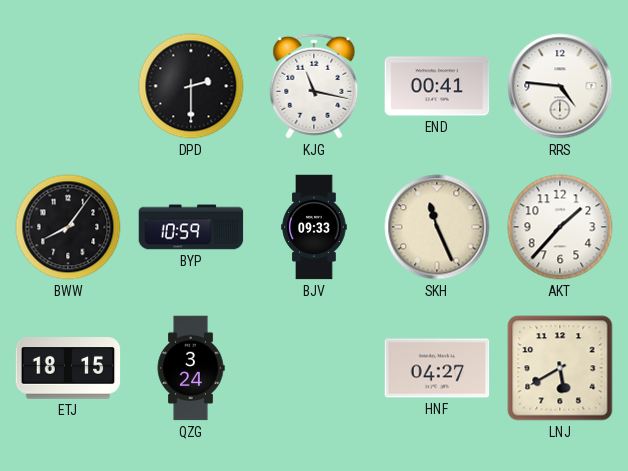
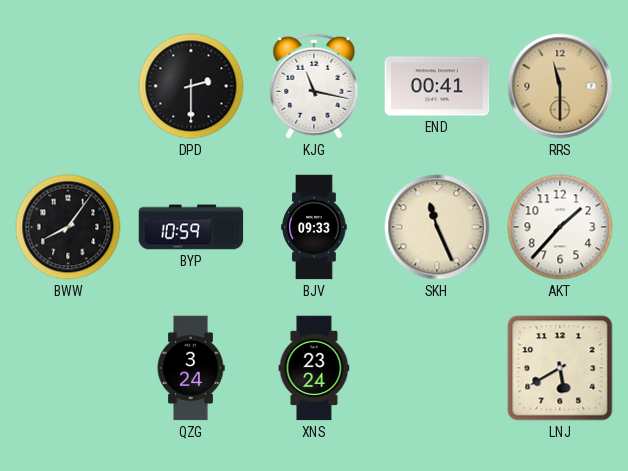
RRS: 4:46 -> 11:30 (560, 86)
RRS dial: white -> champagne (560, 86)
ETJ: 18:15 -> none (68, 368)
XNS: none -> 23:24 (314, 368)
HNF: 04:27 -> none (437, 368)
